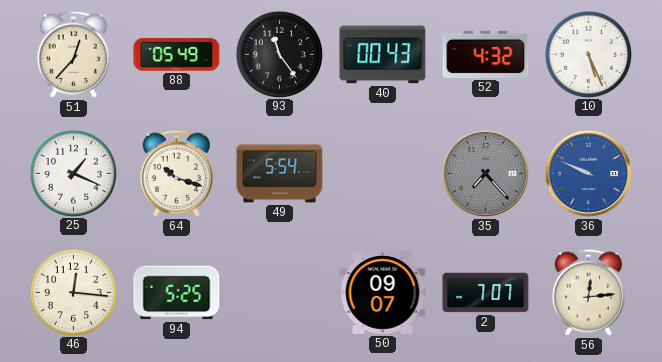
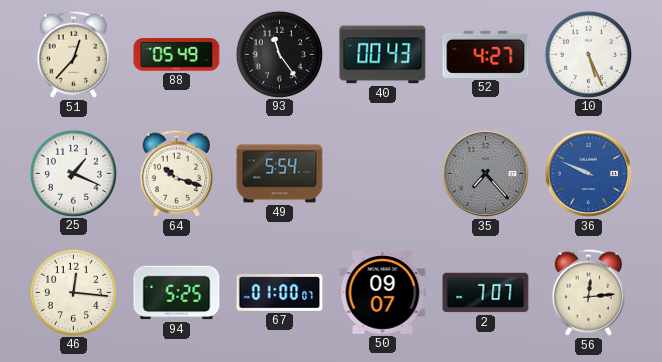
52: 4:32 -> 4:27 (486, 54)
67: none -> 01:00 (280, 293)
